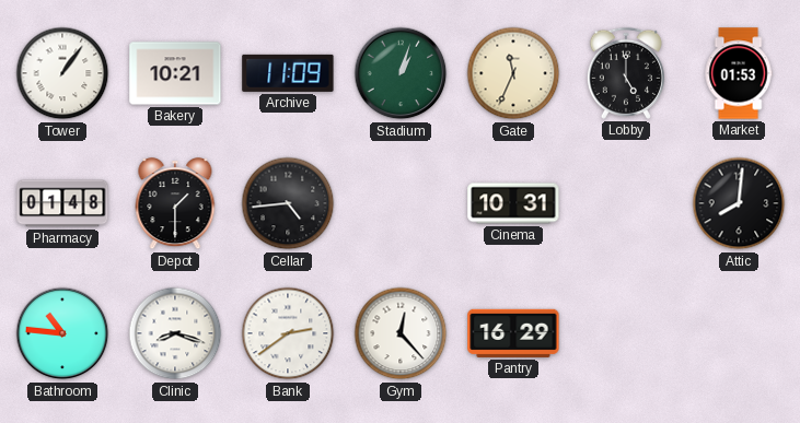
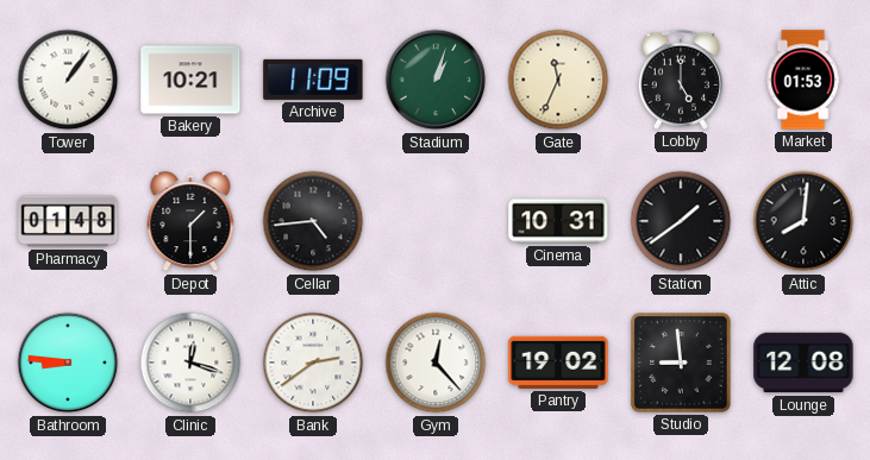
Station: none -> 1:39 (681, 221)
Bathroom: 10:46 -> 8:46 (68, 363)
Clinic: 8:18 -> 12:18 (190, 363)
Pantry: 16:29 -> 19:02 (558, 363)
Studio: none -> 8:59 (682, 364)
Lounge: none -> 12:08 (803, 363)
